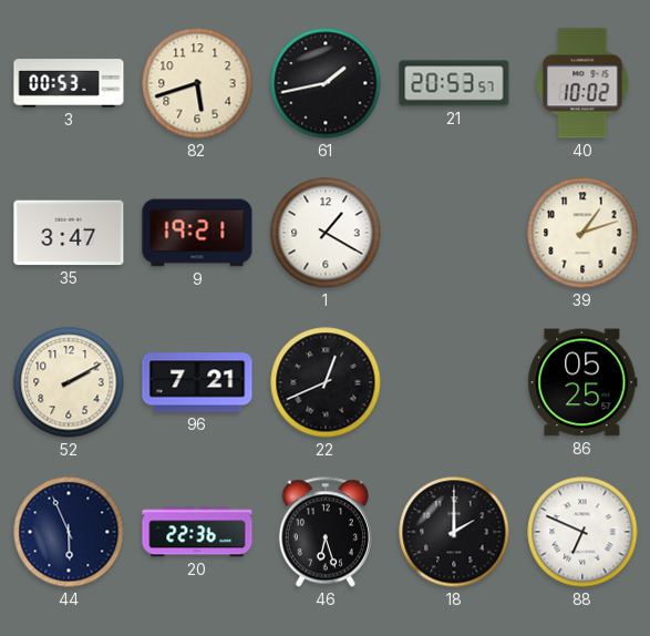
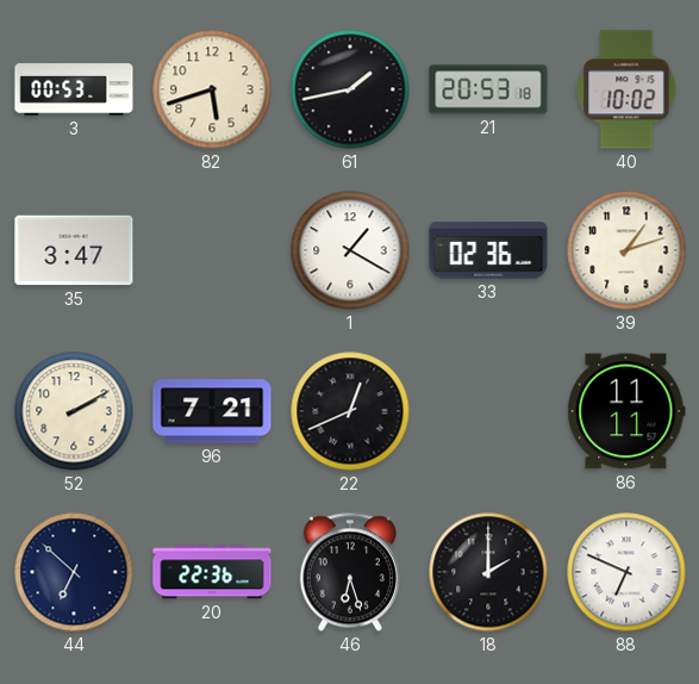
21: 20:53:57 -> 20:53:18 (488, 89)
9: 19:21 -> none (197, 233)
33: none -> 02:36 (488, 250)
86: 05:25 -> 11:11 (626, 411)
44: 5:56 -> 6:52 (74, 572)
